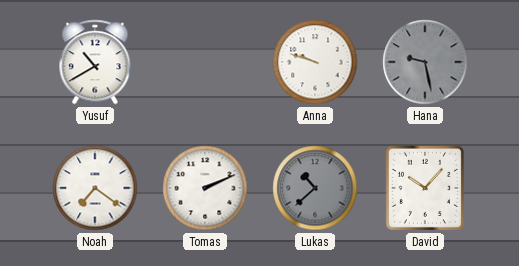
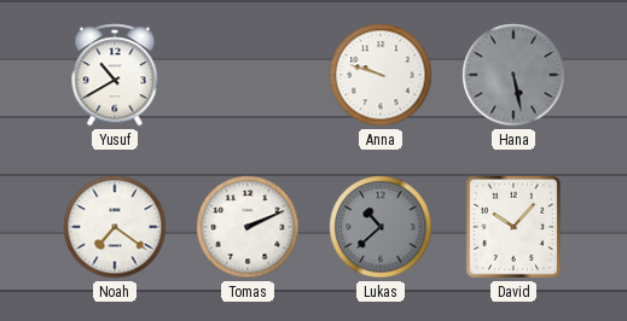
Hana: 9:28 -> 5:28 (513, 75)
